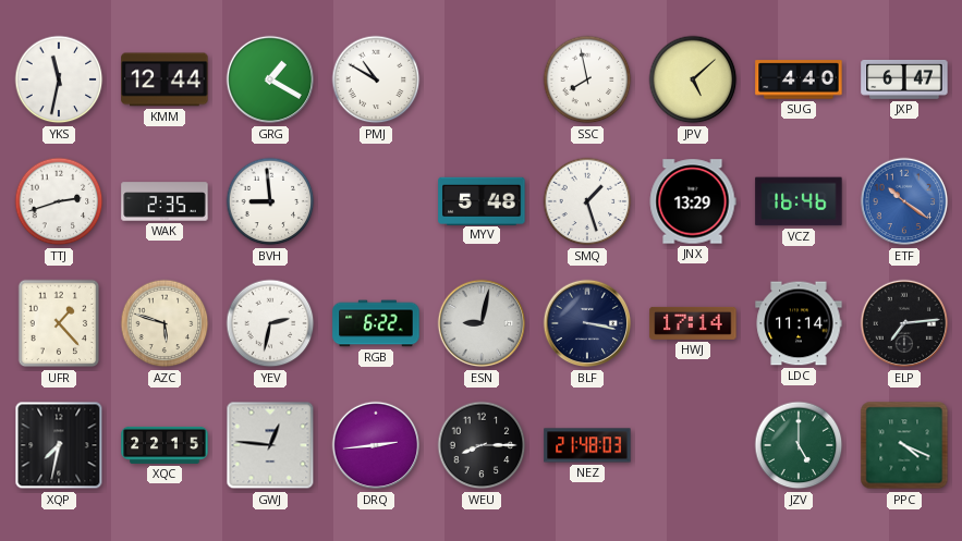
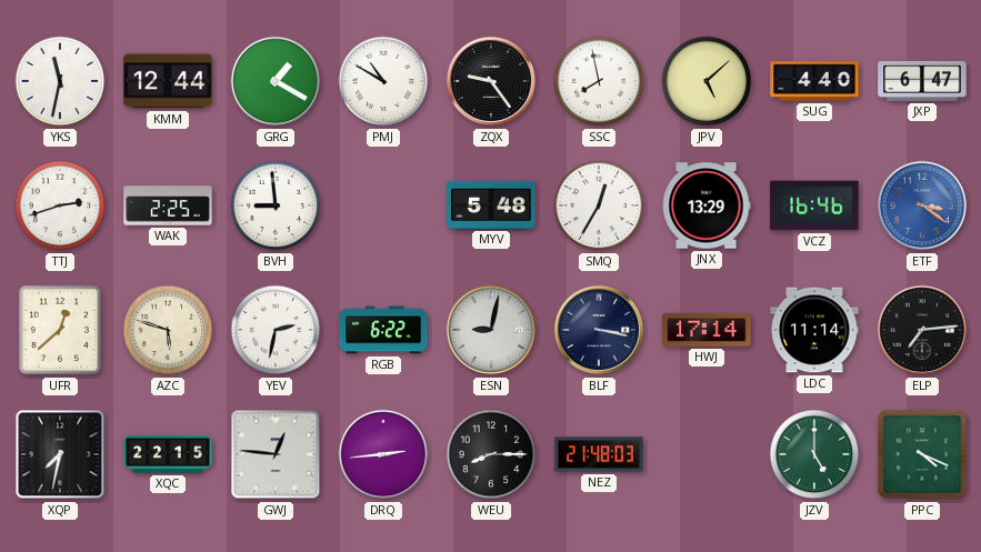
ZQX: none -> 9:24 (491, 81)
WAK: 2:35 -> 2:25 (168, 205)
SMQ: 1:27 -> 12:35 (599, 205)
ETF: 10:21 -> 3:21 (922, 205)
UFR: 1:23 -> 12:38 (60, 330)
